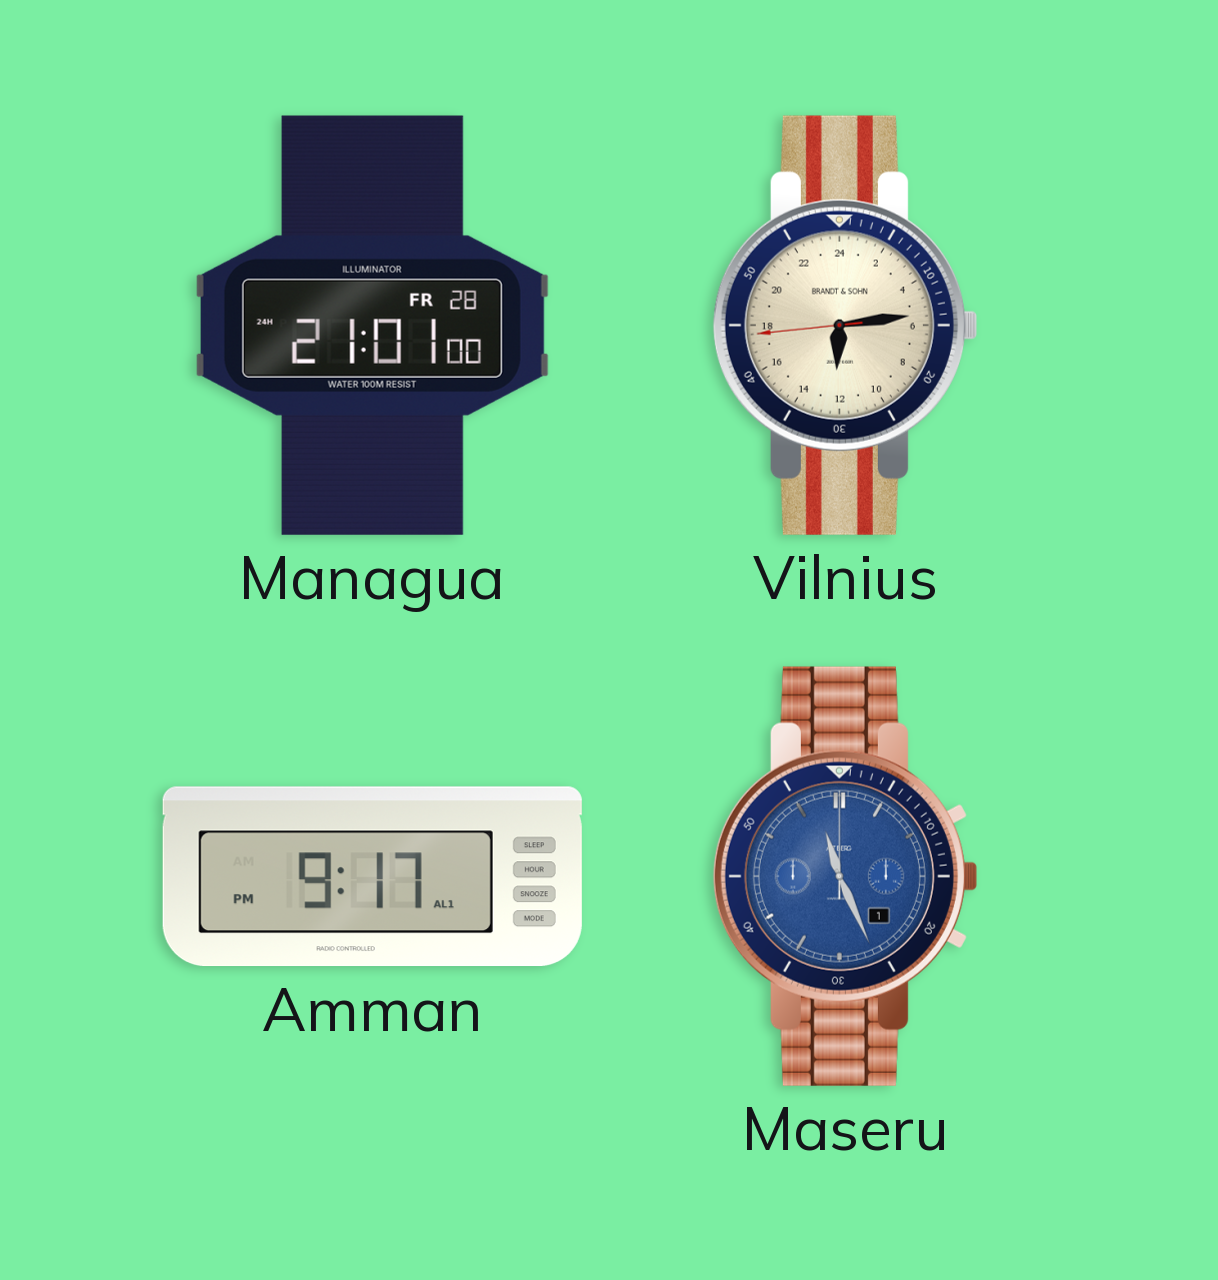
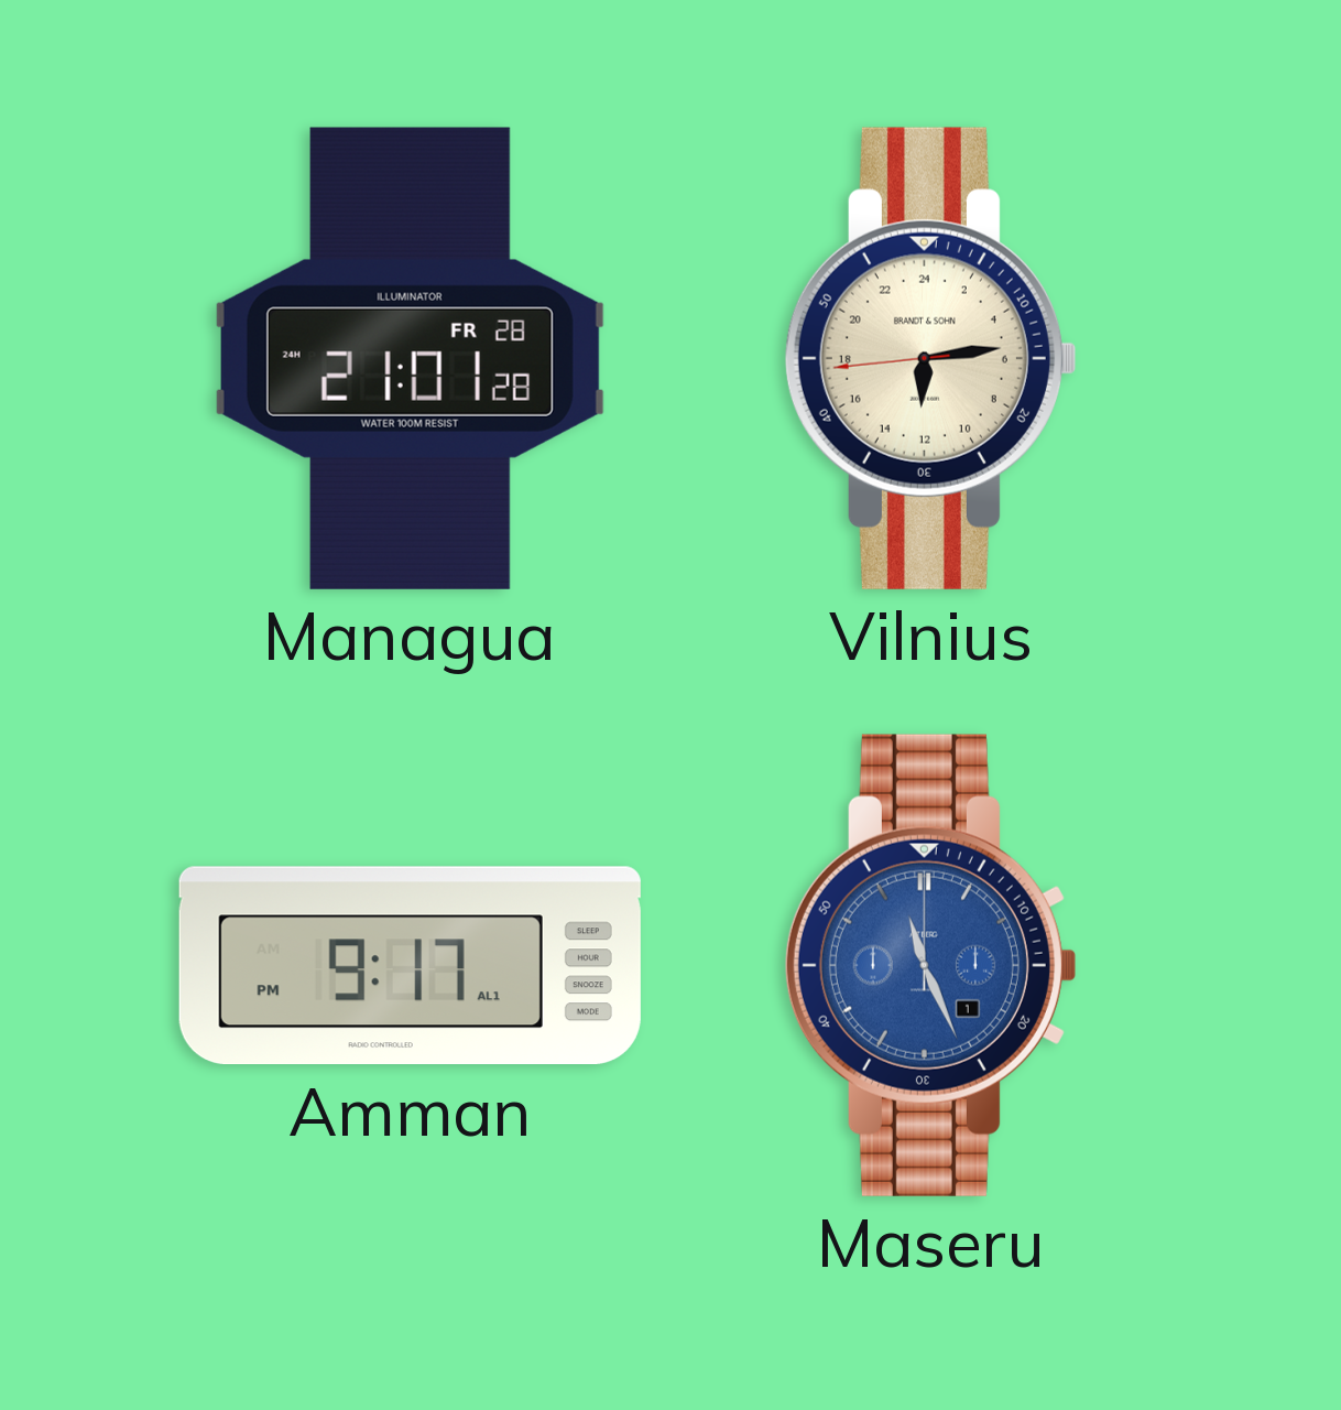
Managua: 21:01:00 -> 21:01:28 (410, 358)
